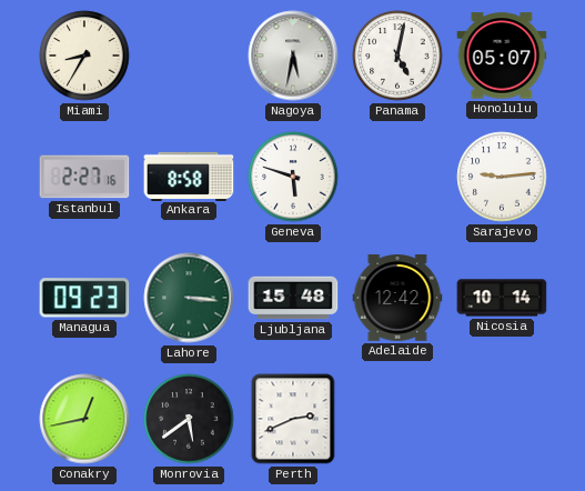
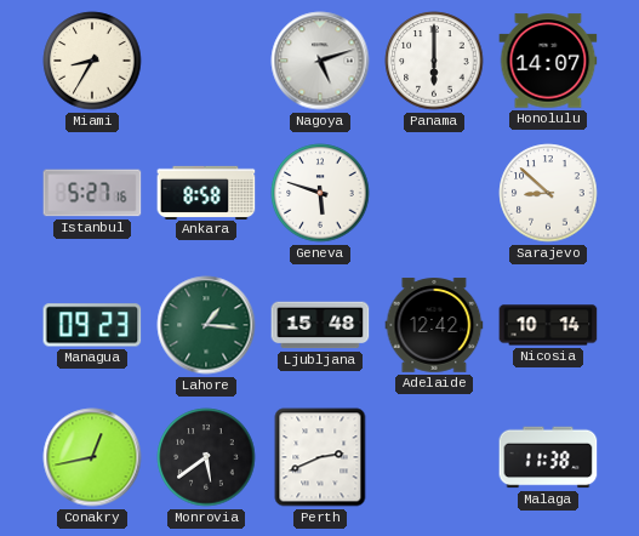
Nagoya: 5:32 -> 5:12 (320, 61)
Panama: 5:02 -> 6:00 (434, 61)
Honolulu: 05:07 -> 14:07 (548, 61)
Istanbul: 2:27 -> 5:27 (92, 193)
Sarajevo: 9:14 -> 8:52 (548, 193)
Lahore: 3:16 -> 1:16 (206, 325)
Malaga: none -> 11:38 (548, 457)
